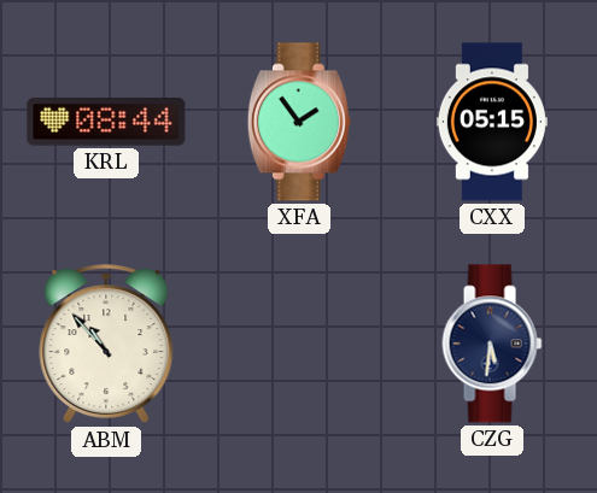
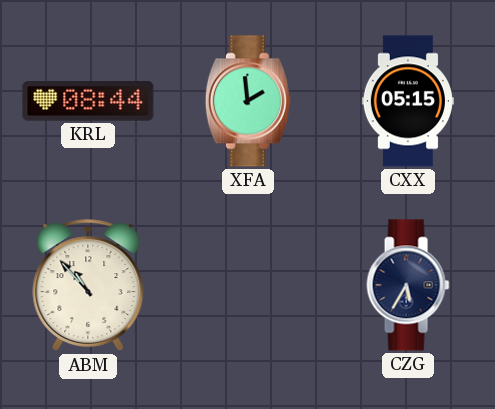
XFA: 1:54 -> 1:59 (248, 101)
CZG: 5:31 -> 5:35 (408, 285)
